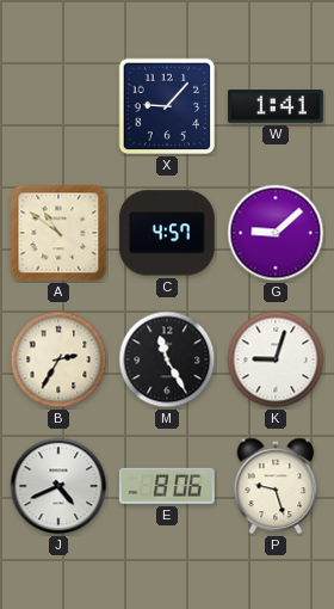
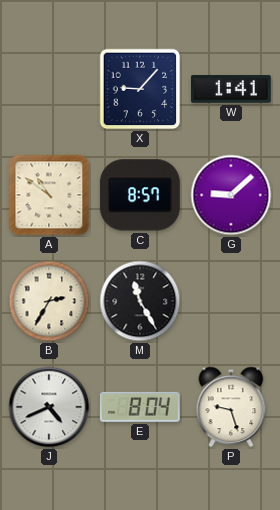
C: 4:57 -> 8:57 (140, 195)
K: 9:03 -> none (276, 359)
E: 8:06 -> 8:04 (140, 407)
